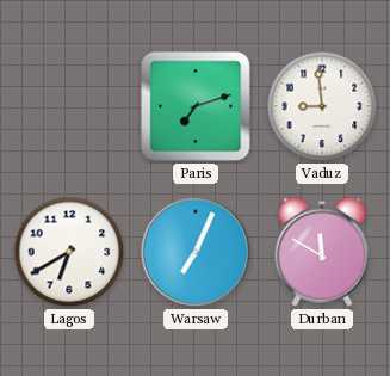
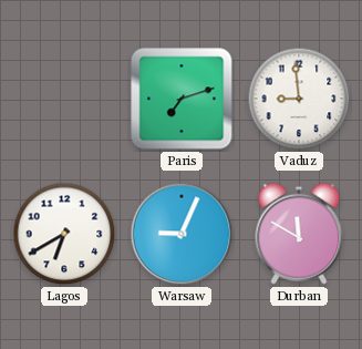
Warsaw: 7:04 -> 9:04 (182, 234)
